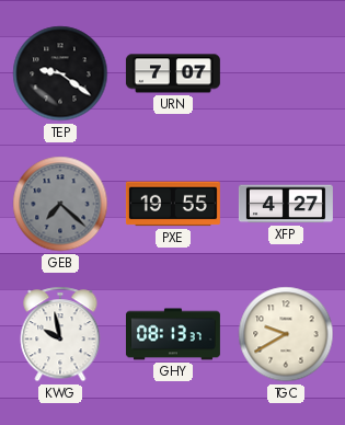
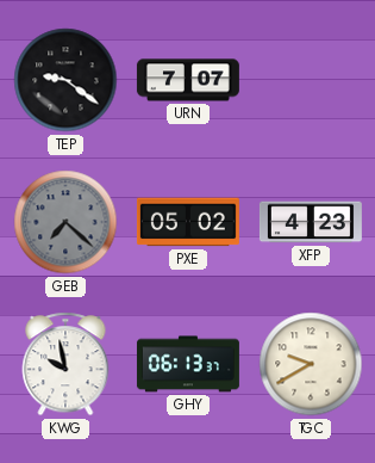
PXE: 19:55 -> 05:02 (188, 222)
XFP: 4:27 -> 4:23 (311, 222)
GHY: 08:13 -> 06:13 (188, 364)
